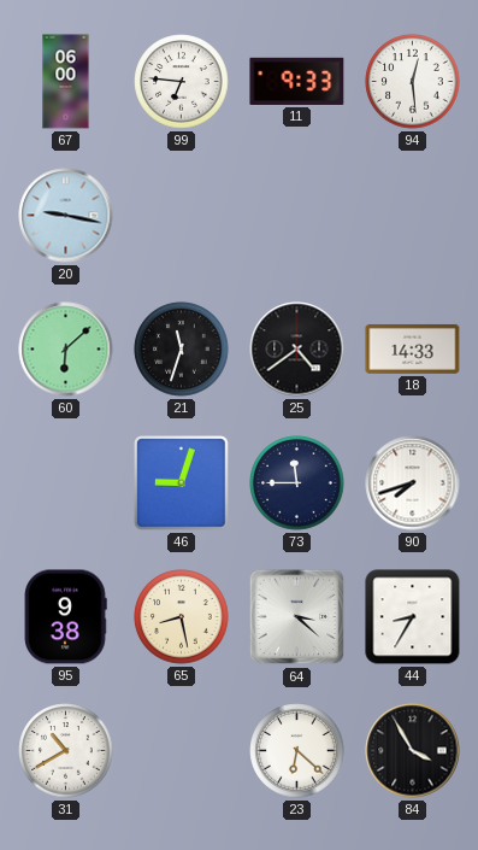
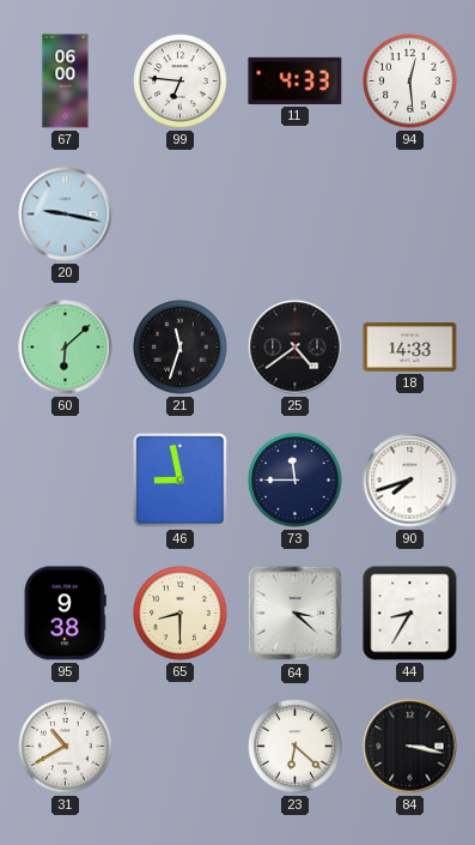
11: 9:33 -> 4:33 (296, 80)
46: 9:03 -> 8:58 (181, 481)
65: 8:28 -> 8:30 (181, 614)
84: 3:55 -> 3:17 (410, 747)
